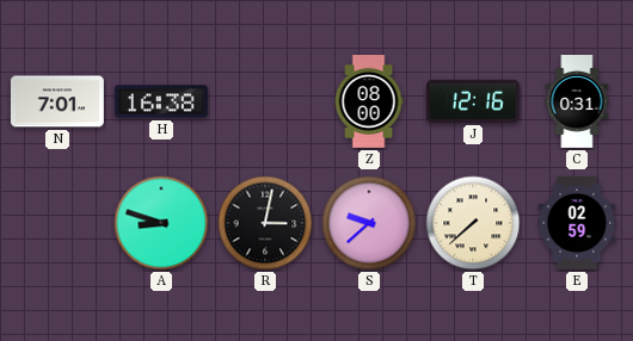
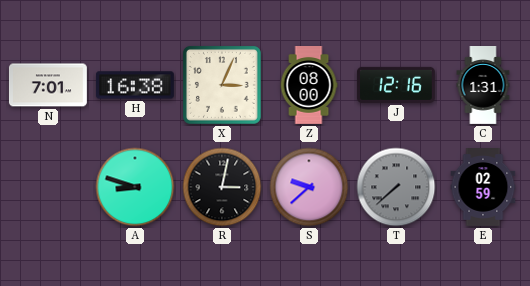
X: none -> 3:04 (222, 85)
C: 0:31 -> 1:31 (483, 86)
T dial: cream -> grey (396, 187)
